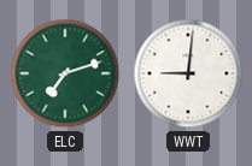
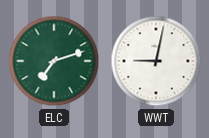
WWT: 9:01 -> 9:02 (156, 61)
